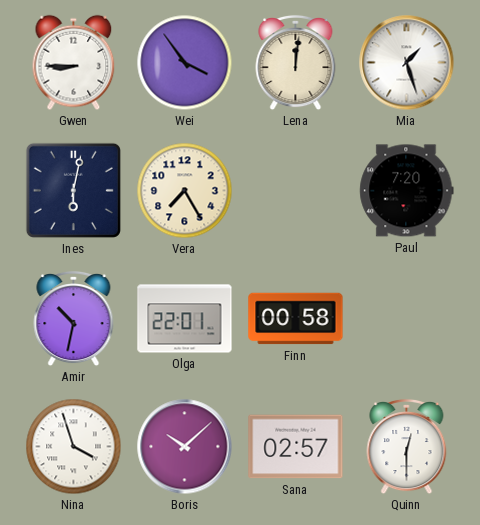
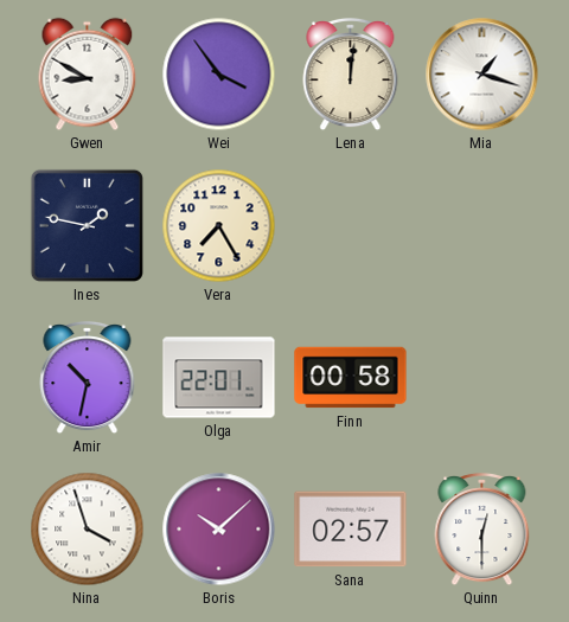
Gwen: 8:45 -> 8:50 (88, 75)
Mia: 1:27 -> 1:18 (482, 75)
Ines: 6:02 -> 1:47 (87, 225)
Paul: 7:20 -> none (407, 191)
